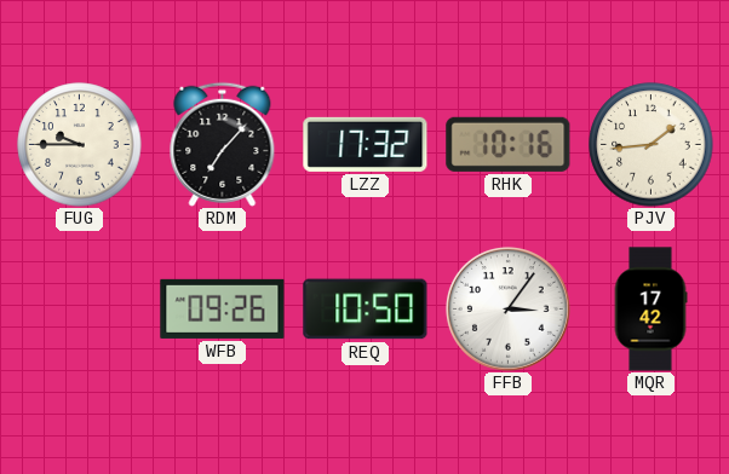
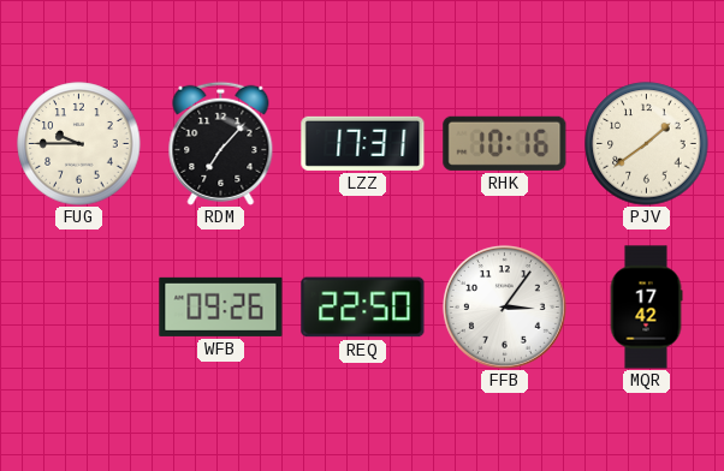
LZZ: 17:32 -> 17:31 (363, 143)
PJV: 1:44 -> 1:39 (647, 144)
REQ: 10:50 -> 22:50 (363, 308)
